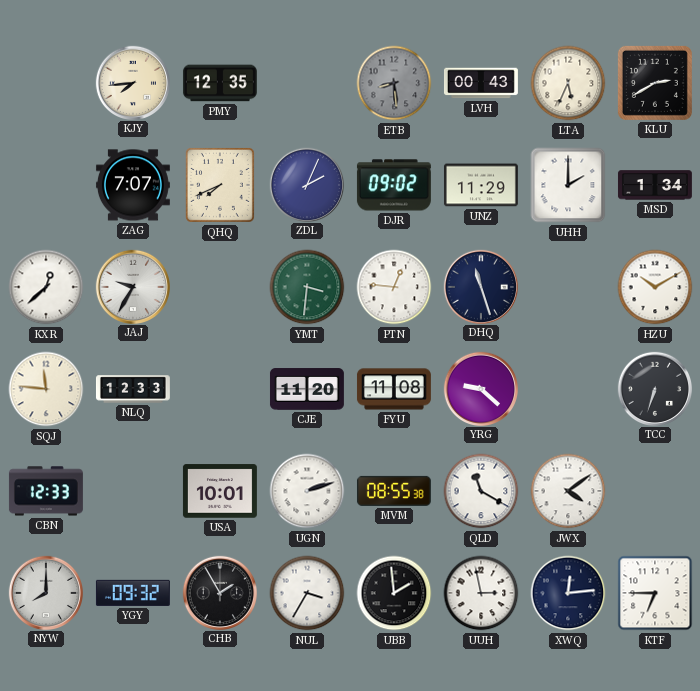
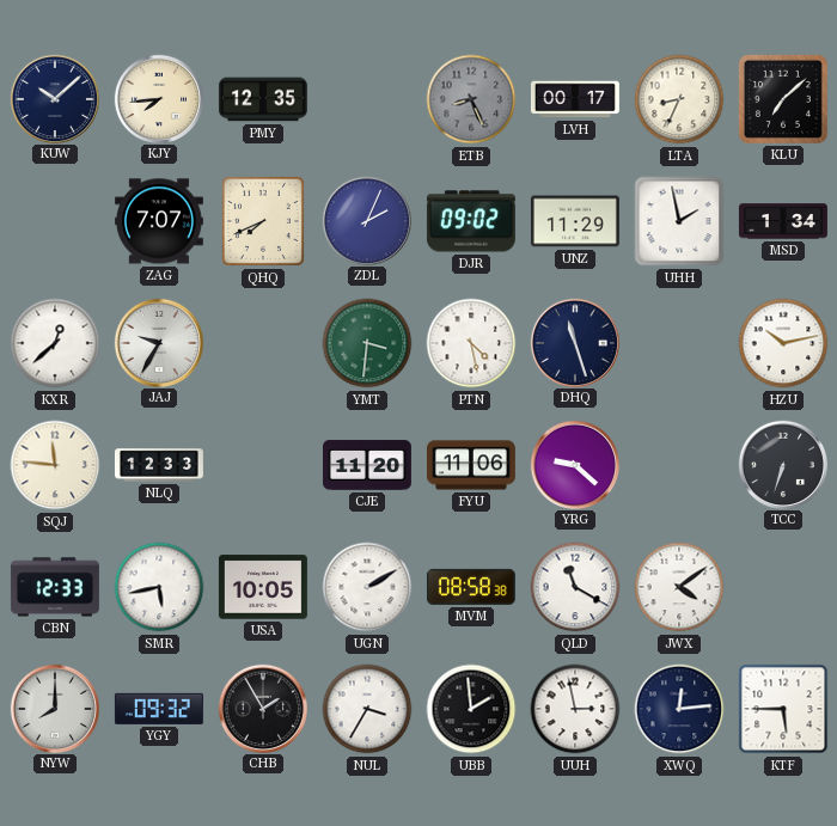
KUW: none -> 10:08 (54, 98)
ETB: 8:29 -> 8:26 (471, 99)
LVH: 00:43 -> 00:17 (575, 99)
LTA: 5:34 -> 8:34 (679, 99)
KLU: 2:40 -> 7:08 (783, 99)
UHH: 2:00 -> 1:58 (679, 221)
PTN: 12:46 -> 4:28 (471, 343)
HZU: 10:10 -> 10:13 (783, 343)
FYU: 11:08 -> 11:06 (471, 465)
SMR: none -> 5:43 (159, 587)
USA: 10:01 -> 10:05 (263, 587)
UGN: 2:12 -> 2:10 (367, 587)
MVM: 08:55 -> 08:58 (471, 587)
KTF: 6:45 -> 5:45 (783, 709)
